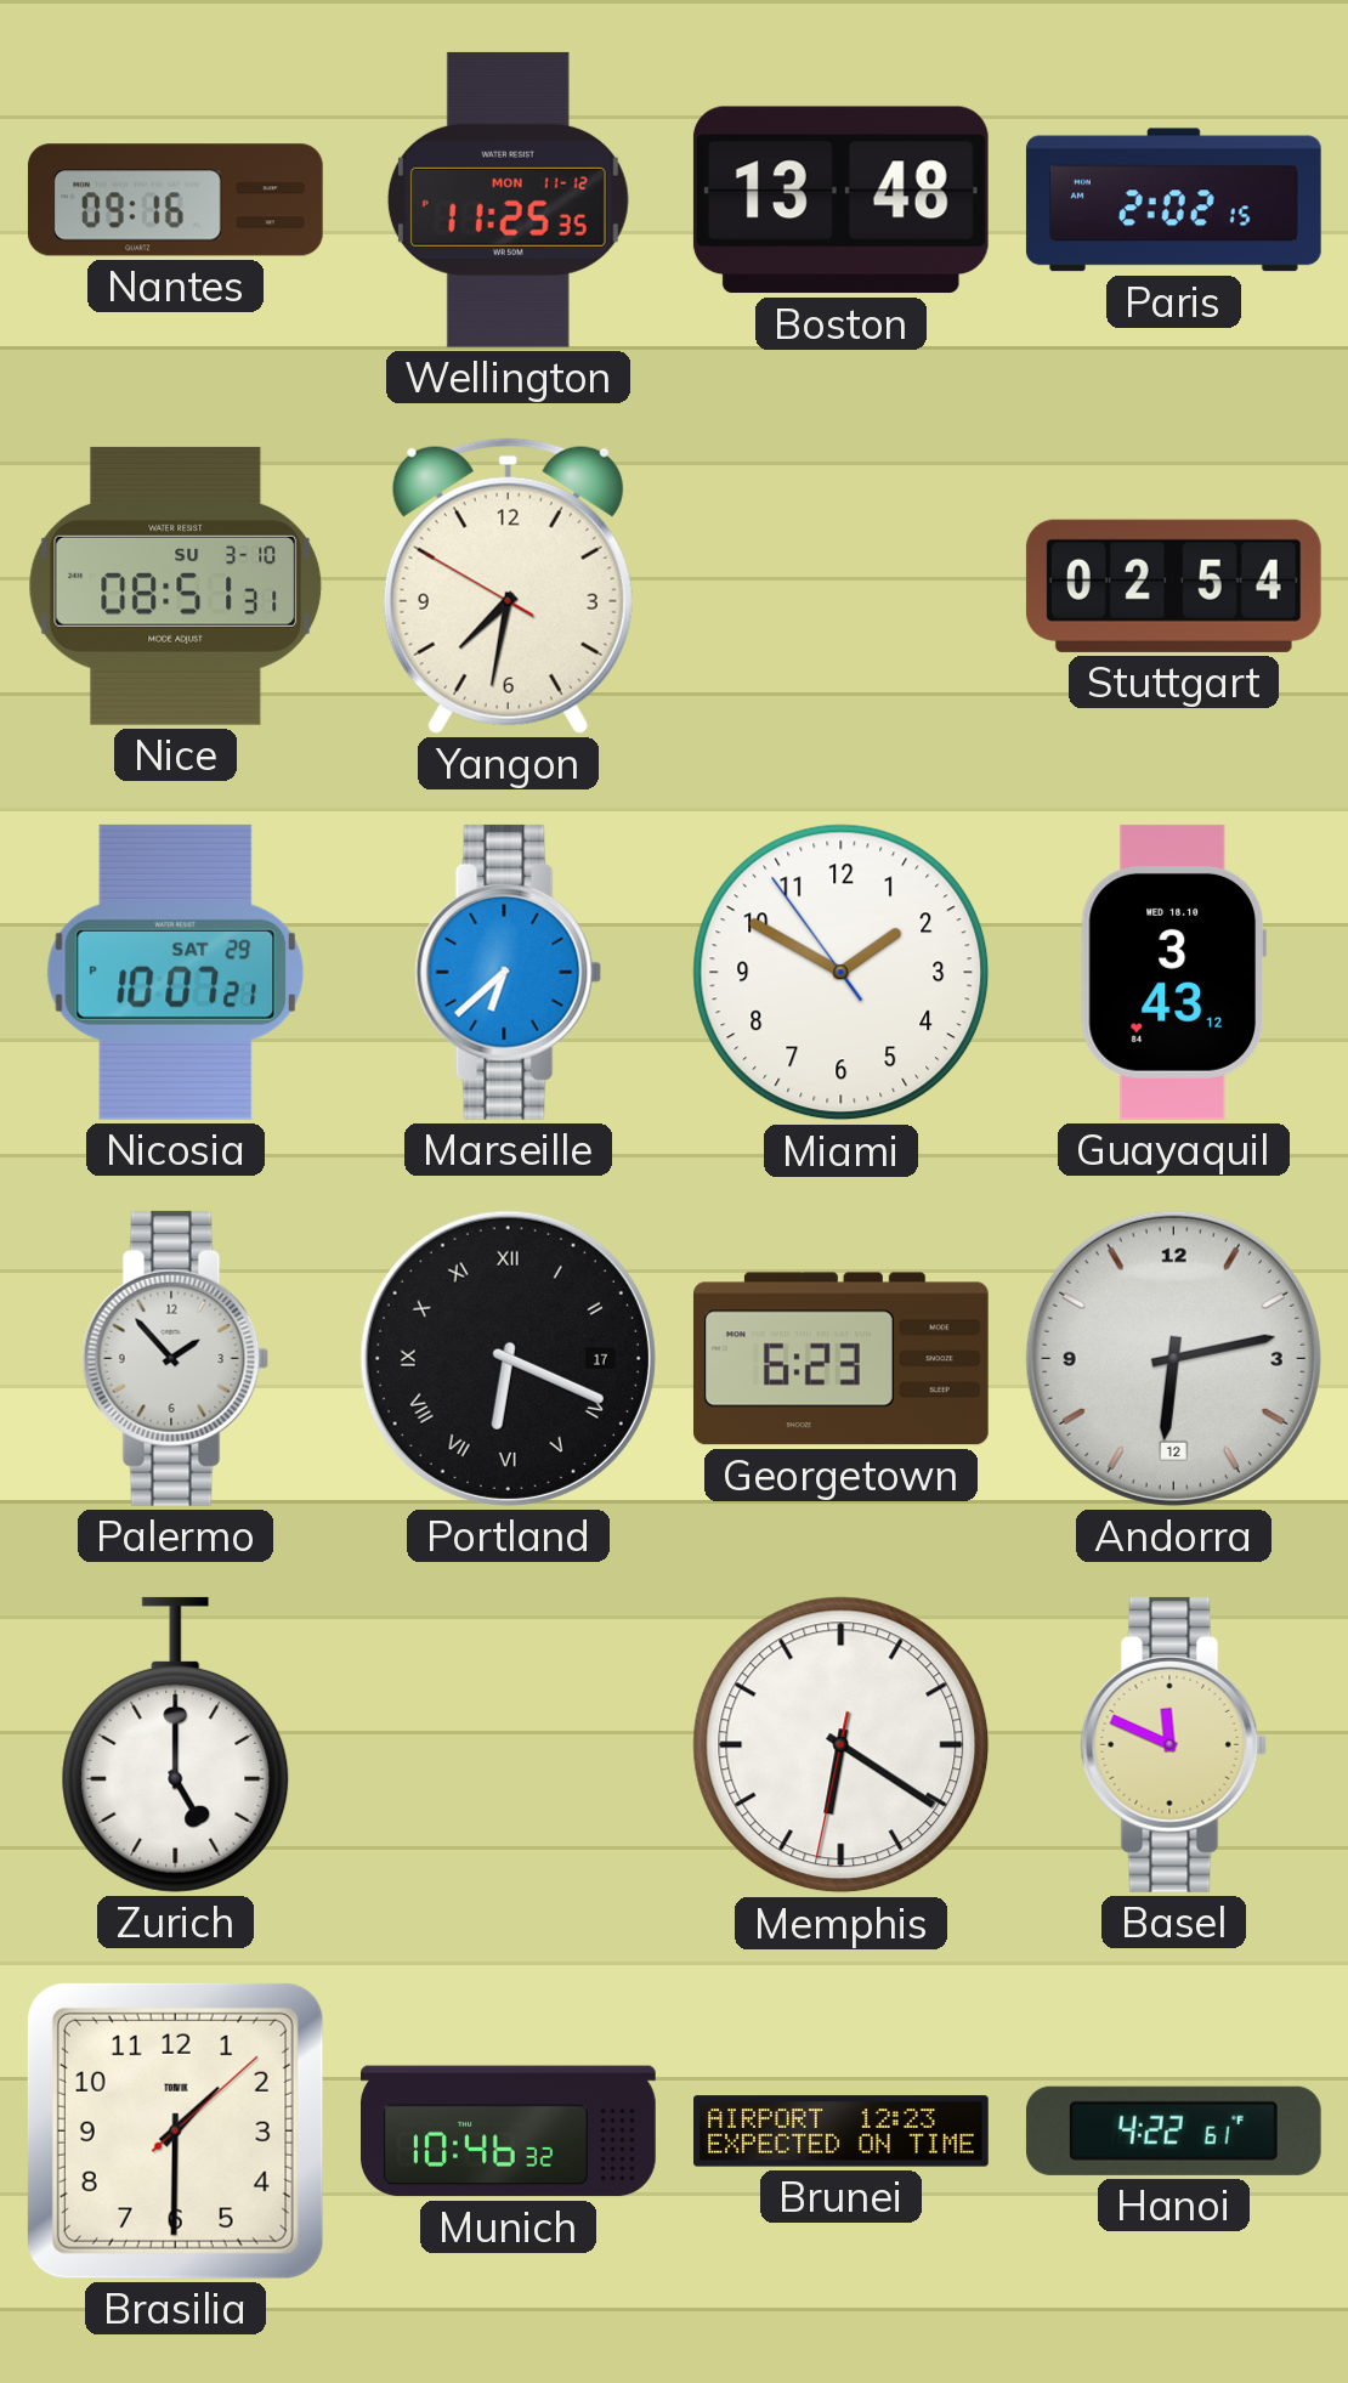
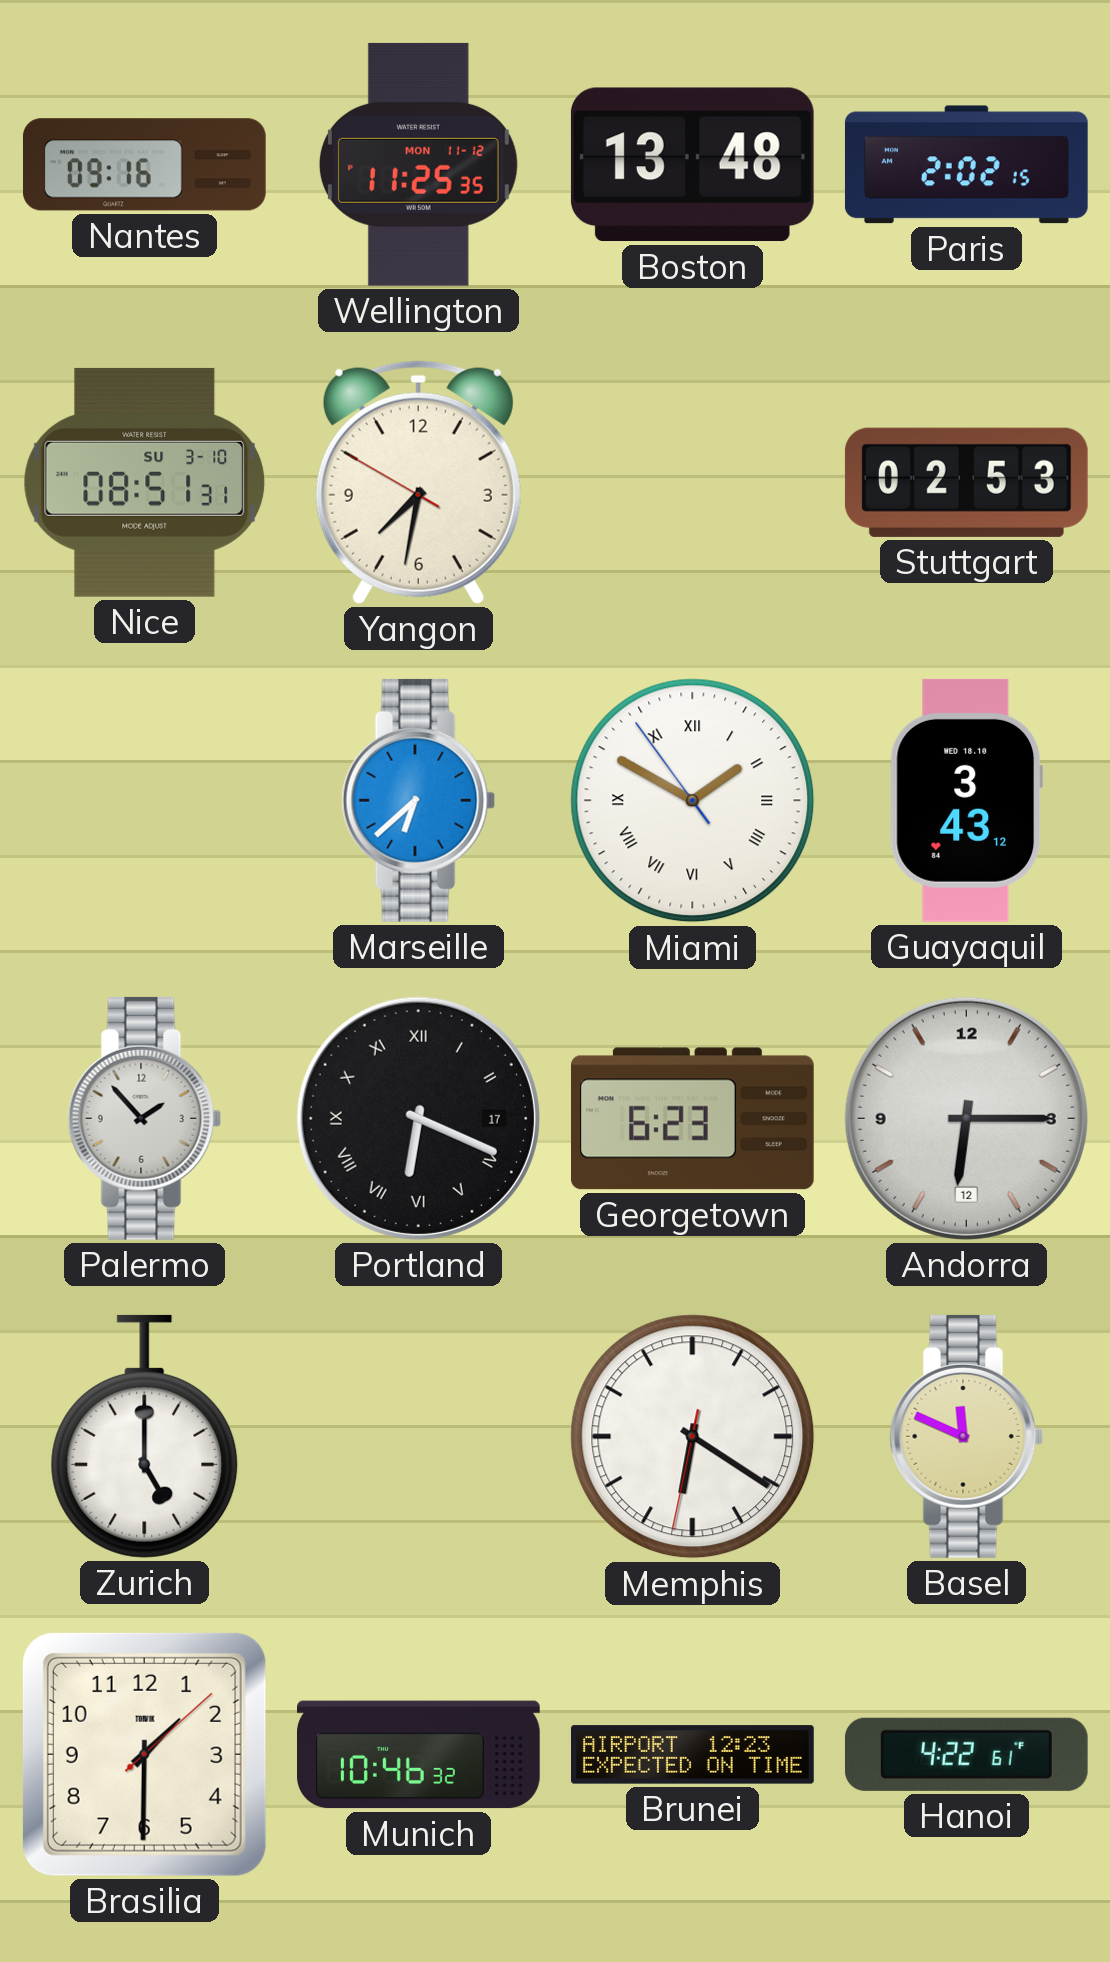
Stuttgart: 02:54 -> 02:53 (966, 482)
Nicosia: 10:07 -> none (175, 972)
Miami numerals: Arabic -> Roman (693, 801)
Andorra: 6:13 -> 6:15 (966, 1118)
